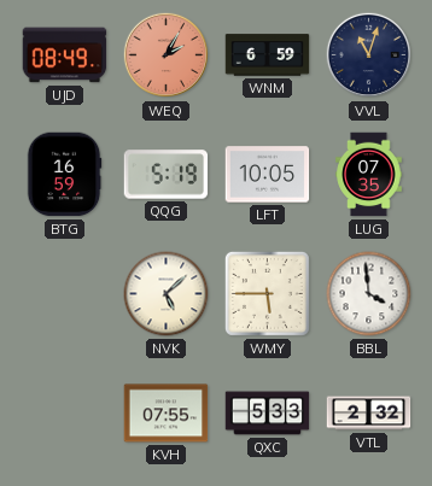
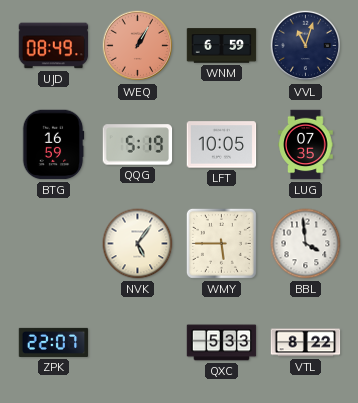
WEQ: 2:05 -> 1:05 (138, 46)
NVK: 5:08 -> 5:06 (138, 244)
ZPK: none -> 22:07 (54, 342)
KVH: 07:55 -> none (167, 414)
VTL: 2:32 -> 8:22 (306, 343)
